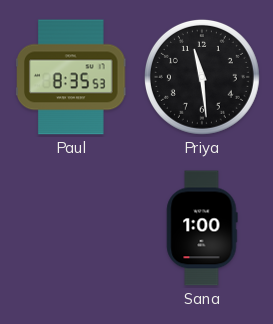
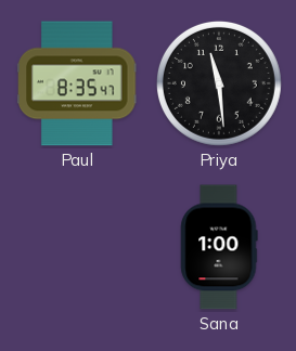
Paul: 8:35:53 -> 8:35:47 (77, 83)
